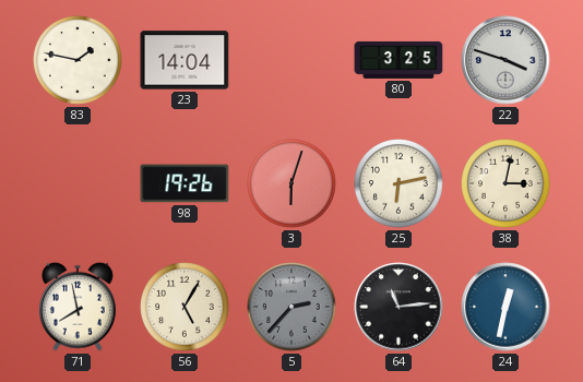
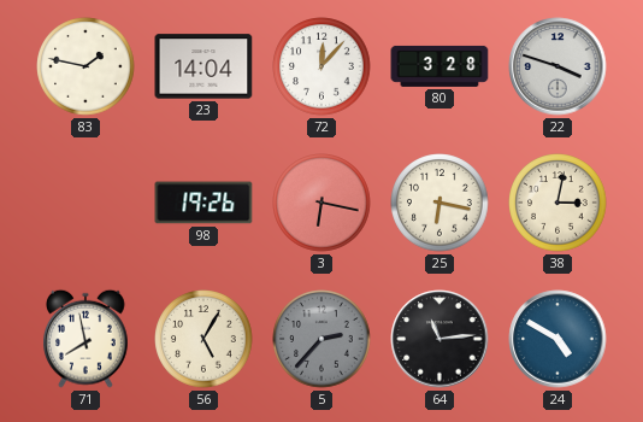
72: none -> 12:07 (321, 66)
80: 3:25 -> 3:28 (440, 66)
3: 6:03 -> 6:17 (321, 203)
25: 6:13 -> 6:17 (440, 203)
24: 12:32 -> 4:50 (558, 339)
